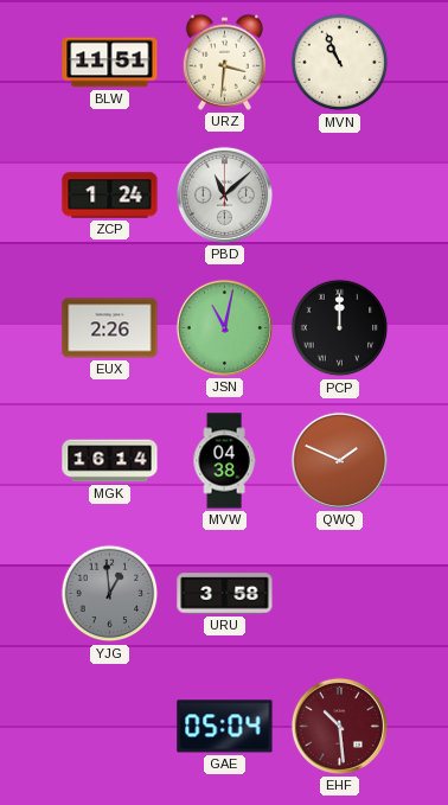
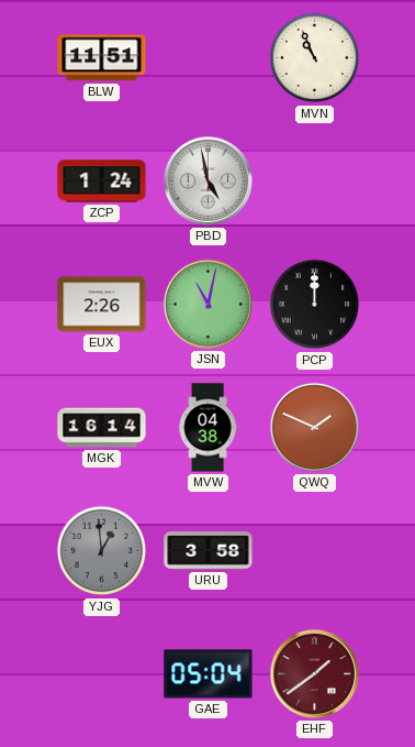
URZ: 3:31 -> none (224, 62)
PBD: 11:08 -> 4:58 (207, 180)
EHF: 10:29 -> 1:39 (314, 673)
